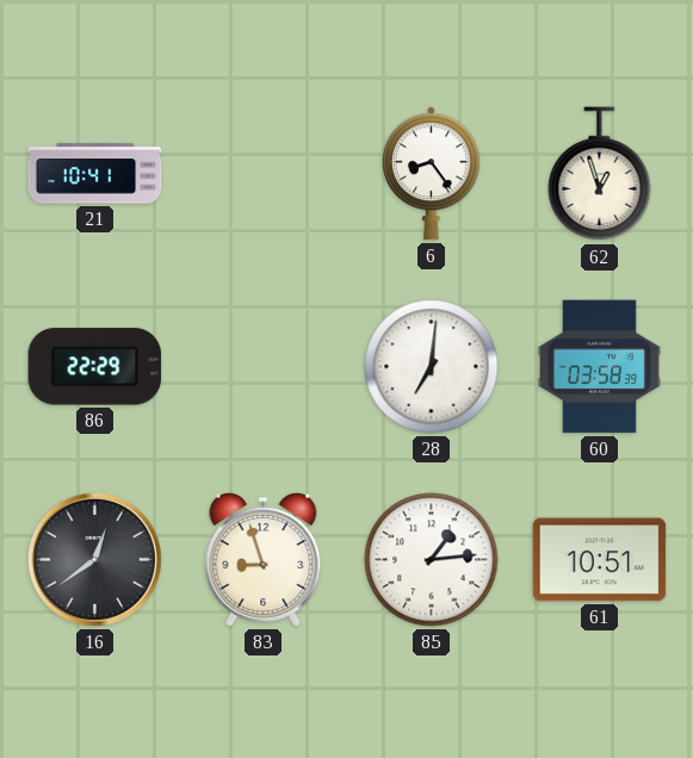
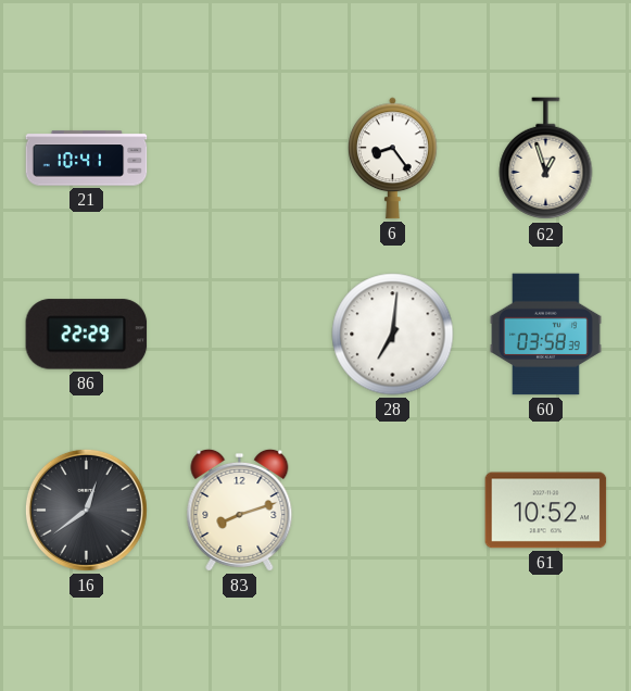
83: 8:57 -> 8:12 (240, 510)
85: 1:14 -> none (432, 560)
61: 10:51 -> 10:52 (546, 511)
